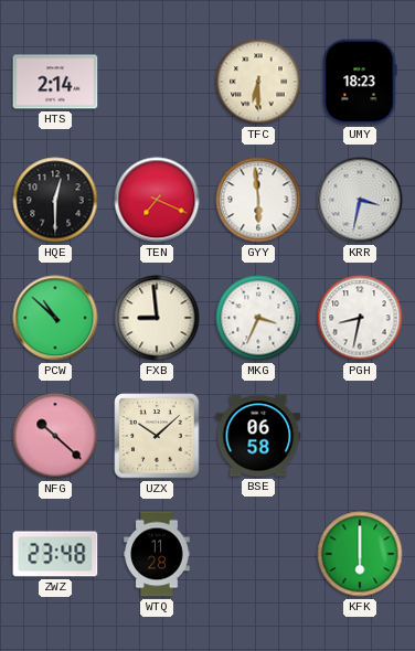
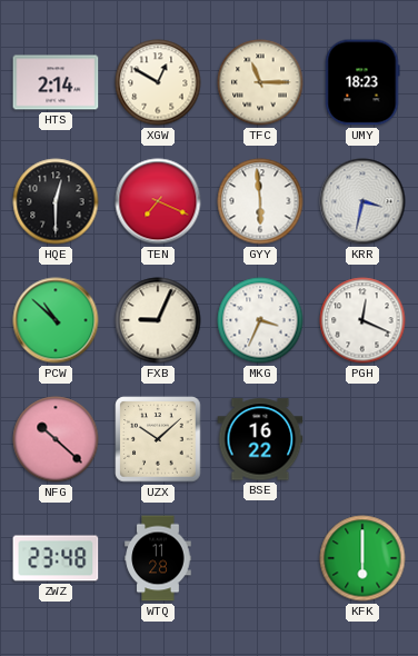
XGW: none -> 12:50 (158, 82)
TFC: 6:30 -> 11:15 (260, 82)
FXB: 8:59 -> 9:04 (158, 320)
PGH: 8:32 -> 12:19 (362, 320)
BSE: 06:58 -> 16:22 (260, 439)
